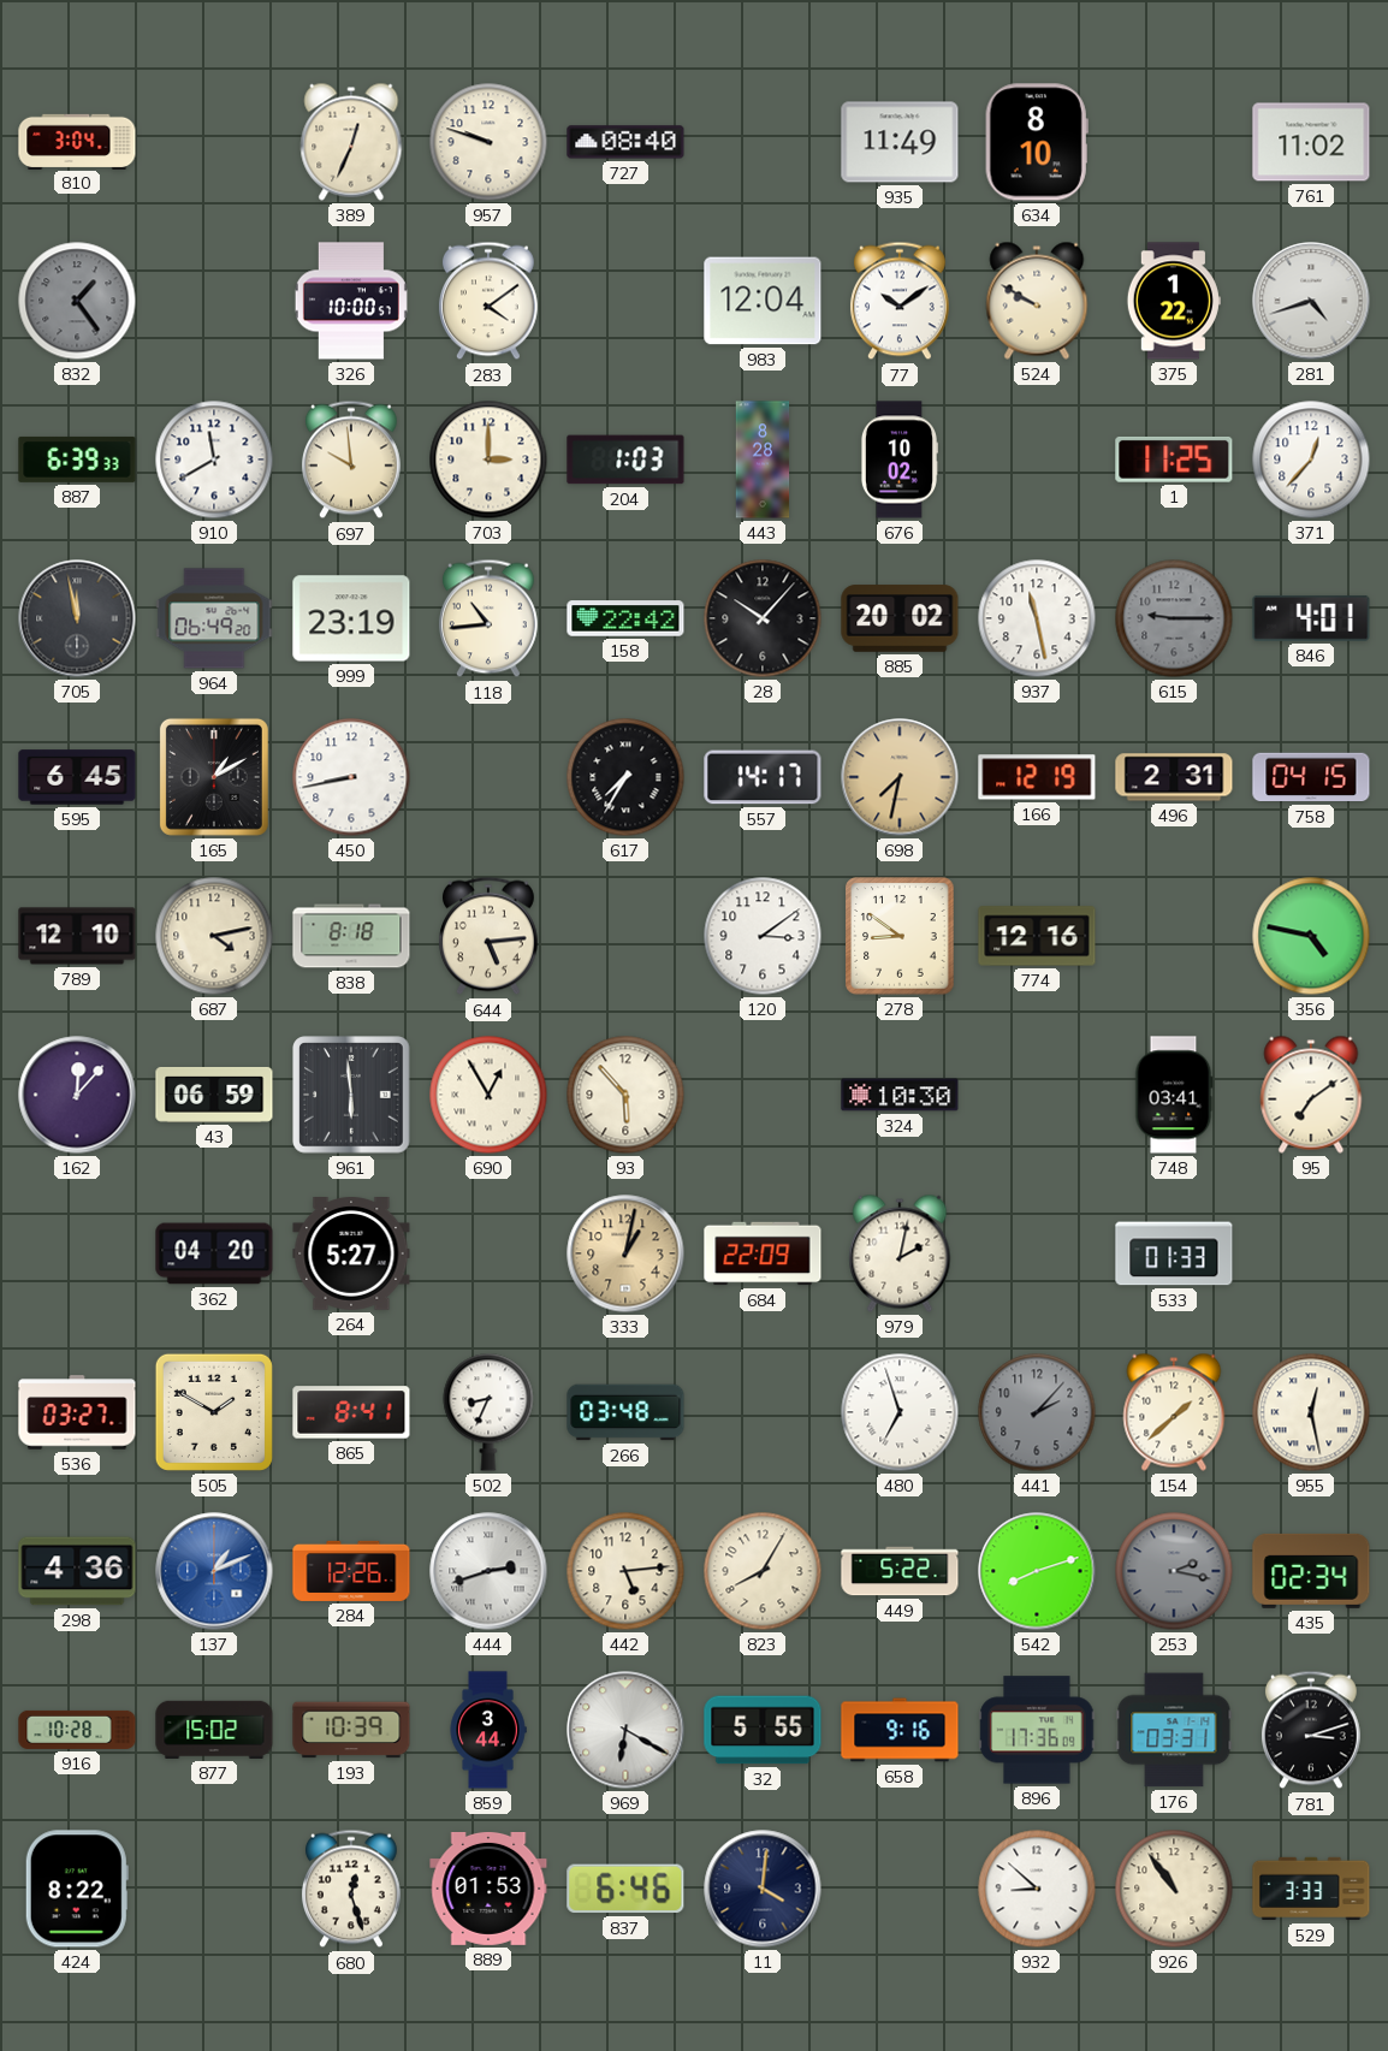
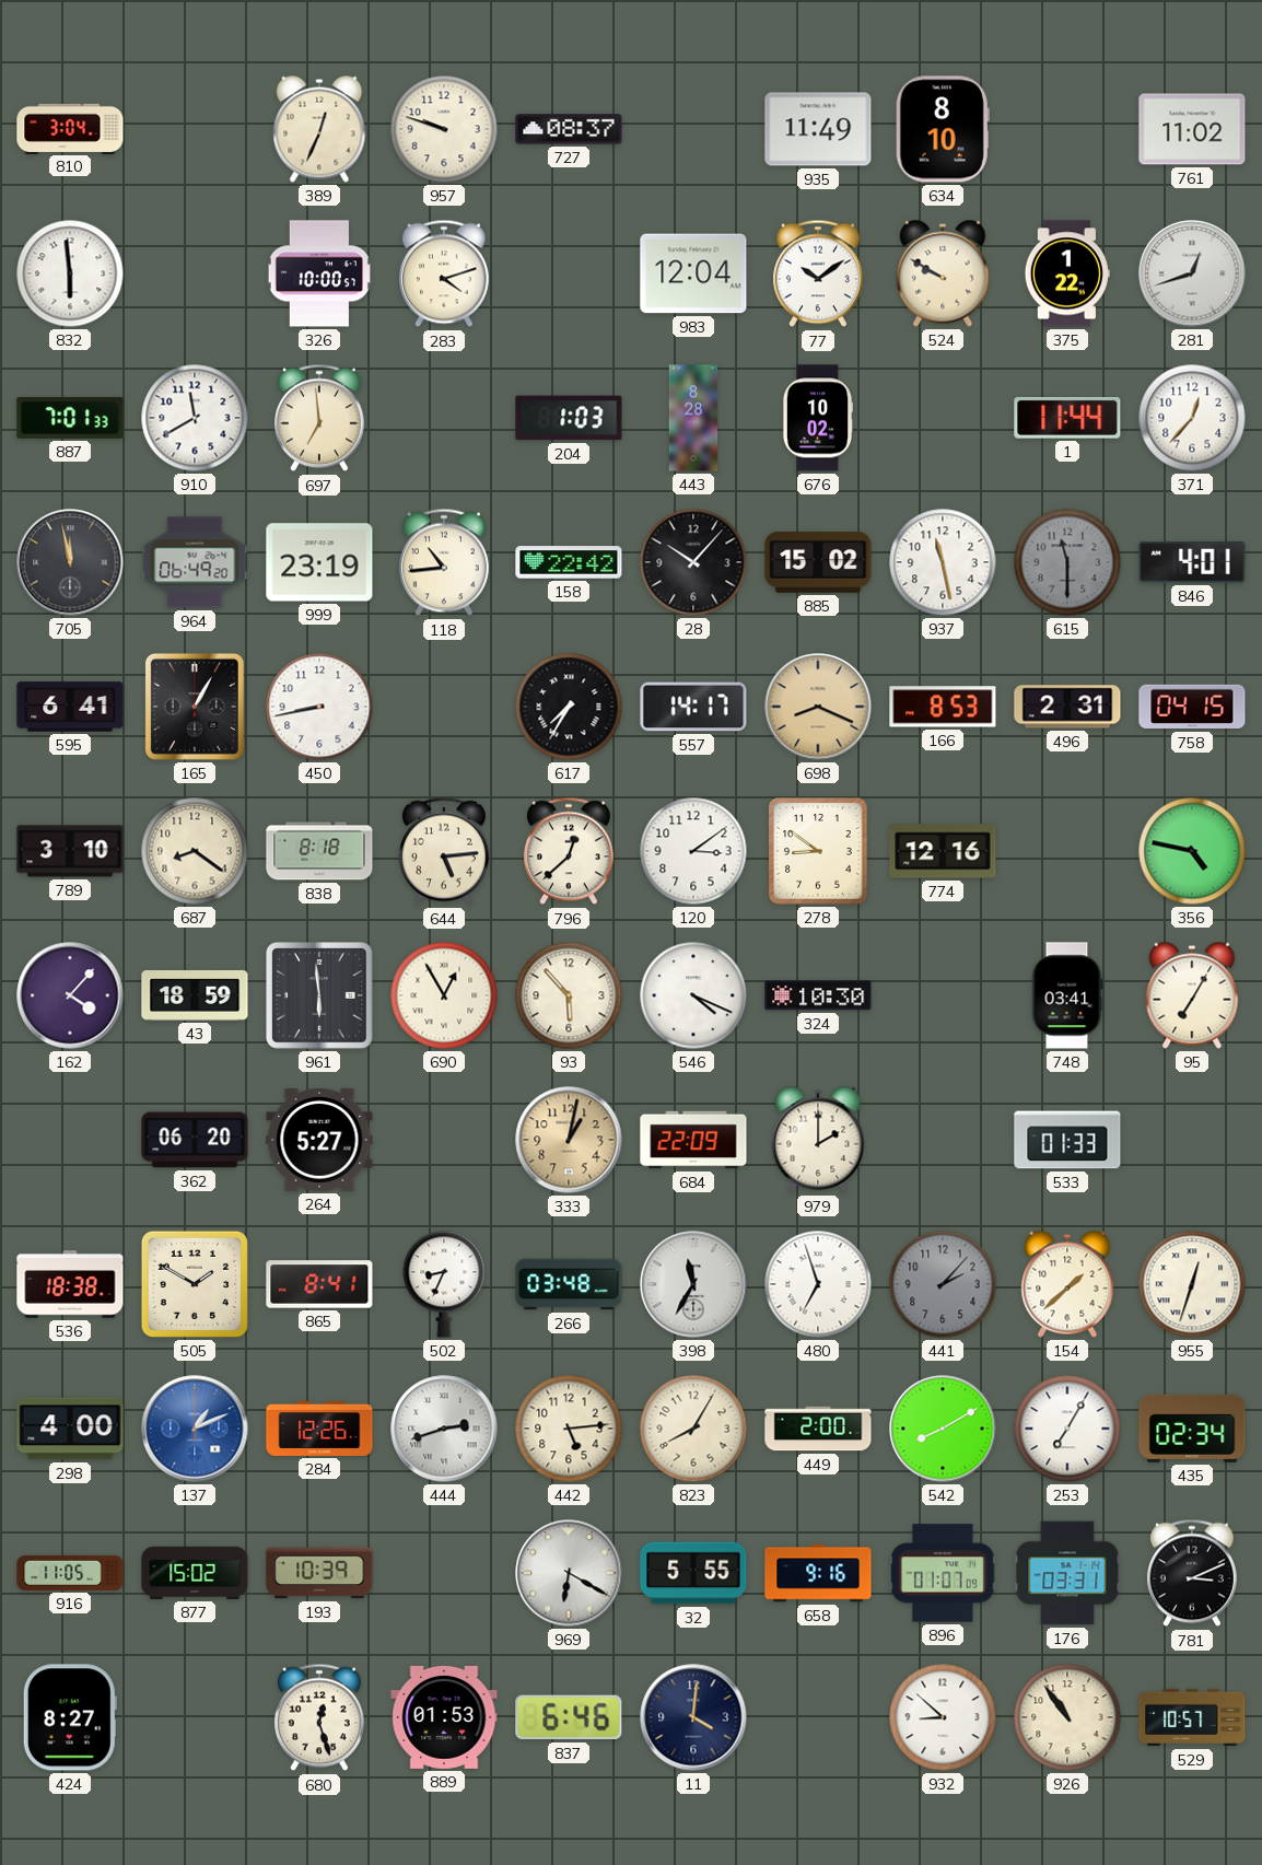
727: 08:40 -> 08:37 (569, 129)
832: 1:24 -> 5:59 (70, 273)
832 dial: grey -> white (70, 273)
283: 4:09 -> 4:12 (444, 273)
281: 4:42 -> 12:42 (1192, 273)
887: 6:39 -> 7:01 (70, 418)
697: 9:59 -> 6:59 (319, 418)
703: 3:00 -> none (488, 460)
1: 11:25 -> 11:44 (1067, 418)
885: 20:02 -> 15:02 (818, 562)
615: 9:15 -> 11:30 (1067, 562)
595: 6:45 -> 6:41 (70, 707)
165: 1:10 -> 1:05 (195, 707)
698: 7:32 -> 8:19 (818, 707)
166: 12:19 -> 8:53 (943, 707)
789: 12:10 -> 3:10 (70, 851)
687: 4:13 -> 8:21 (195, 851)
796: none -> 12:38 (569, 851)
162: 12:07 -> 4:07 (70, 995)
43: 06:59 -> 18:59 (195, 995)
546: none -> 4:19 (693, 995)
95: 7:09 -> 7:05 (1192, 995)
362: 04:20 -> 06:20 (195, 1140)
979: 2:02 -> 2:00 (818, 1140)
536: 03:27 -> 18:38 (70, 1284)
398: none -> 11:35 (693, 1284)
955: 12:28 -> 12:33 (1192, 1284)
298: 4:36 -> 4:00 (70, 1429)
449: 5:22 -> 2:00 (818, 1429)
542: 8:12 -> 8:10 (943, 1429)
253: 2:17 -> 7:05 (1067, 1429)
253 dial: grey -> white (1067, 1429)
916: 10:28 -> 11:05 (70, 1573)
859: 3:44 -> none (488, 1730)
896: 17:36 -> 01:07 (943, 1573)
781: 3:12 -> 3:11 (1192, 1573)
424: 8:22 -> 8:27 (70, 1717)
529: 3:33 -> 10:57 (1192, 1717)
